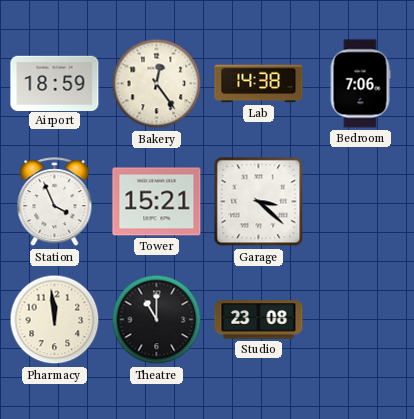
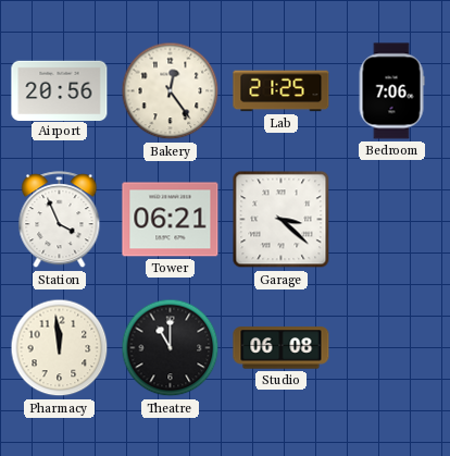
Airport: 18:59 -> 20:56 (60, 90)
Lab: 14:38 -> 21:25 (282, 91)
Tower: 15:21 -> 06:21 (171, 220)
Studio: 23:08 -> 06:08 (282, 348)
